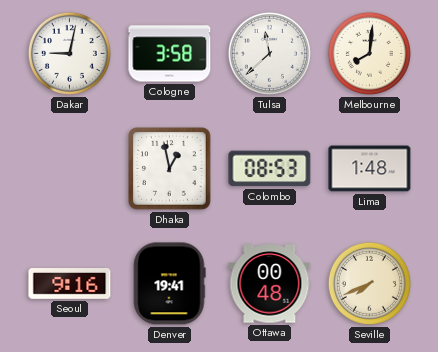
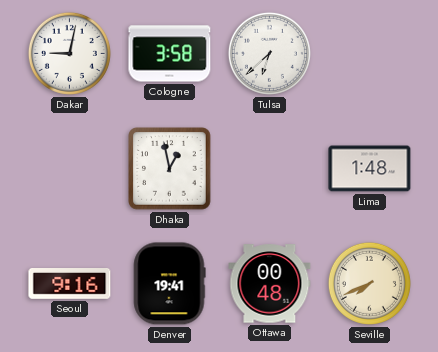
Tulsa: 11:38 -> 6:38 (269, 53)
Melbourne: 8:01 -> none (369, 53)
Colombo: 08:53 -> none (270, 169)
